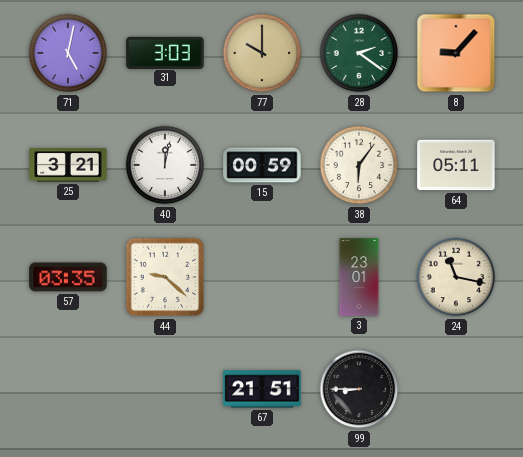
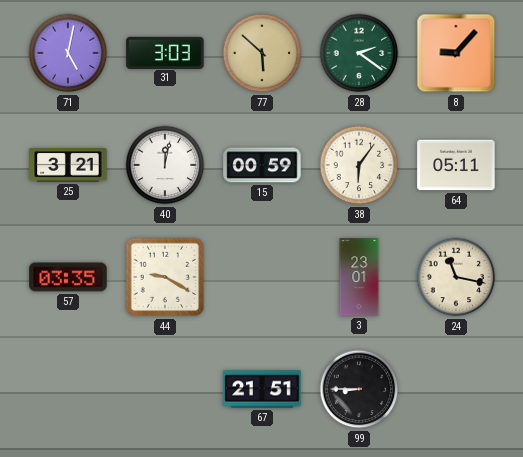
77: 10:00 -> 5:52 (262, 53)
44: 9:22 -> 9:20 (165, 277)
